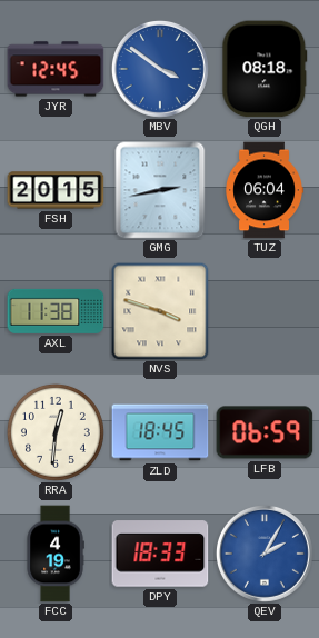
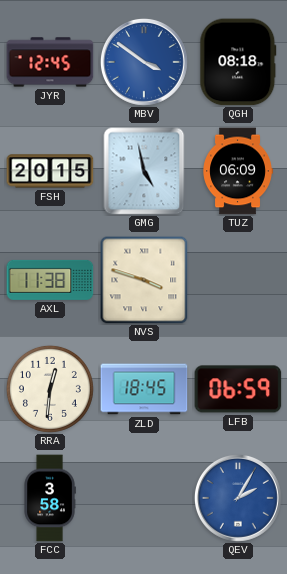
GMG: 2:43 -> 4:58 (144, 171)
TUZ: 06:04 -> 06:09 (238, 171)
FCC: 4:19 -> 3:58 (50, 498)
DPY: 18:33 -> none (160, 554)
